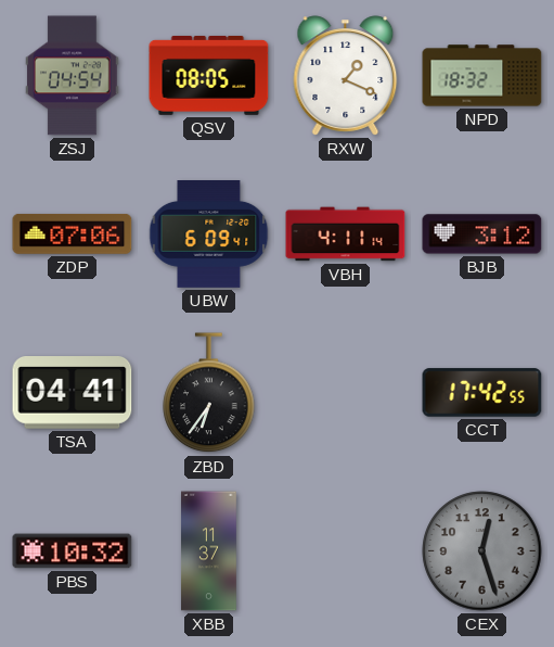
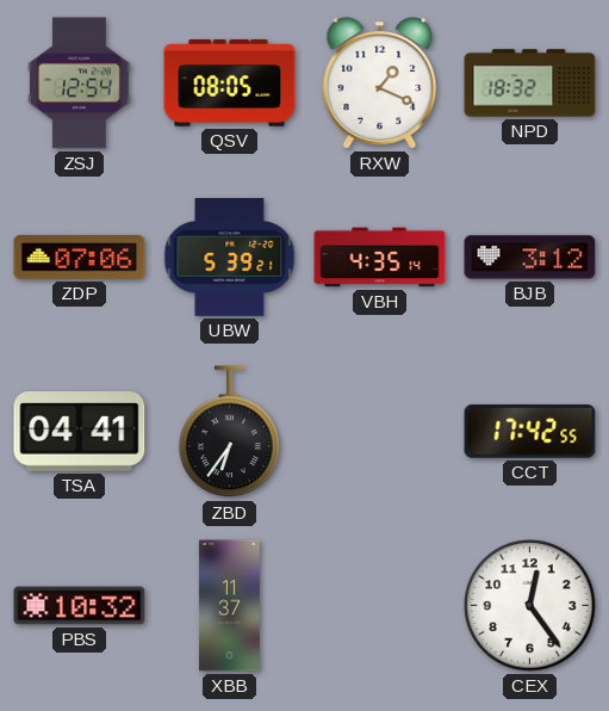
ZSJ: 04:54 -> 12:54 (80, 84)
UBW: 6:09 -> 5:39 (230, 258)
VBH: 4:11 -> 4:35 (380, 258)
CEX: 12:27 -> 12:24 (530, 606)
CEX dial: grey -> white (530, 606)
